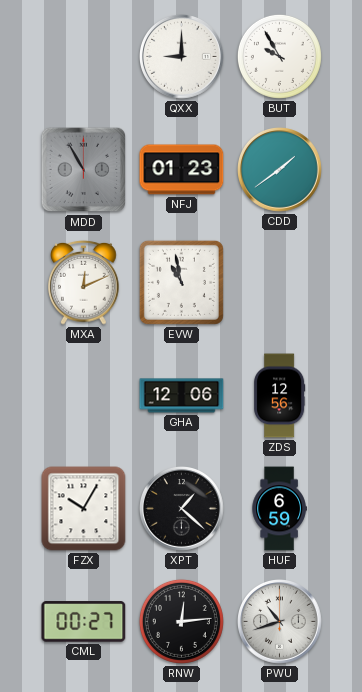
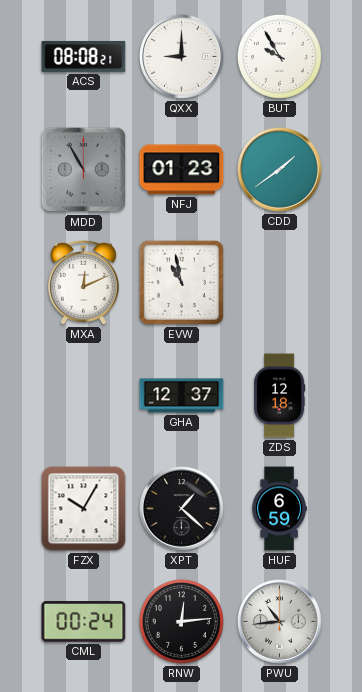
ACS: none -> 08:08 (84, 57)
GHA: 12:06 -> 12:37 (182, 396)
ZDS: 12:56 -> 12:18 (280, 396)
CML: 00:27 -> 00:24 (84, 622)
PWU: 10:42 -> 10:44 (280, 622)
